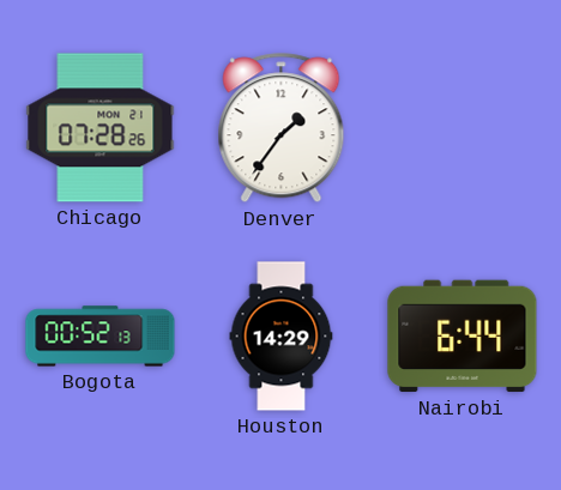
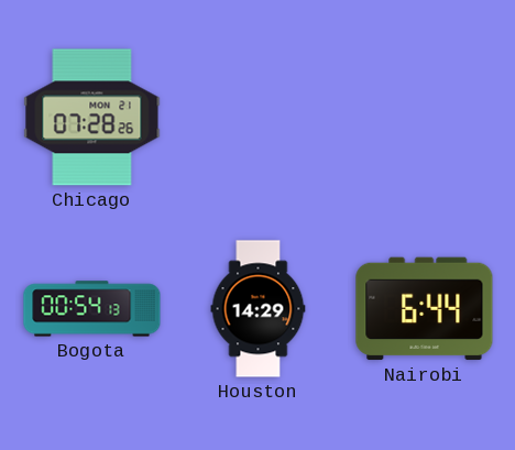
Denver: 1:36 -> none (282, 128)
Bogota: 00:52 -> 00:54 (92, 309)
